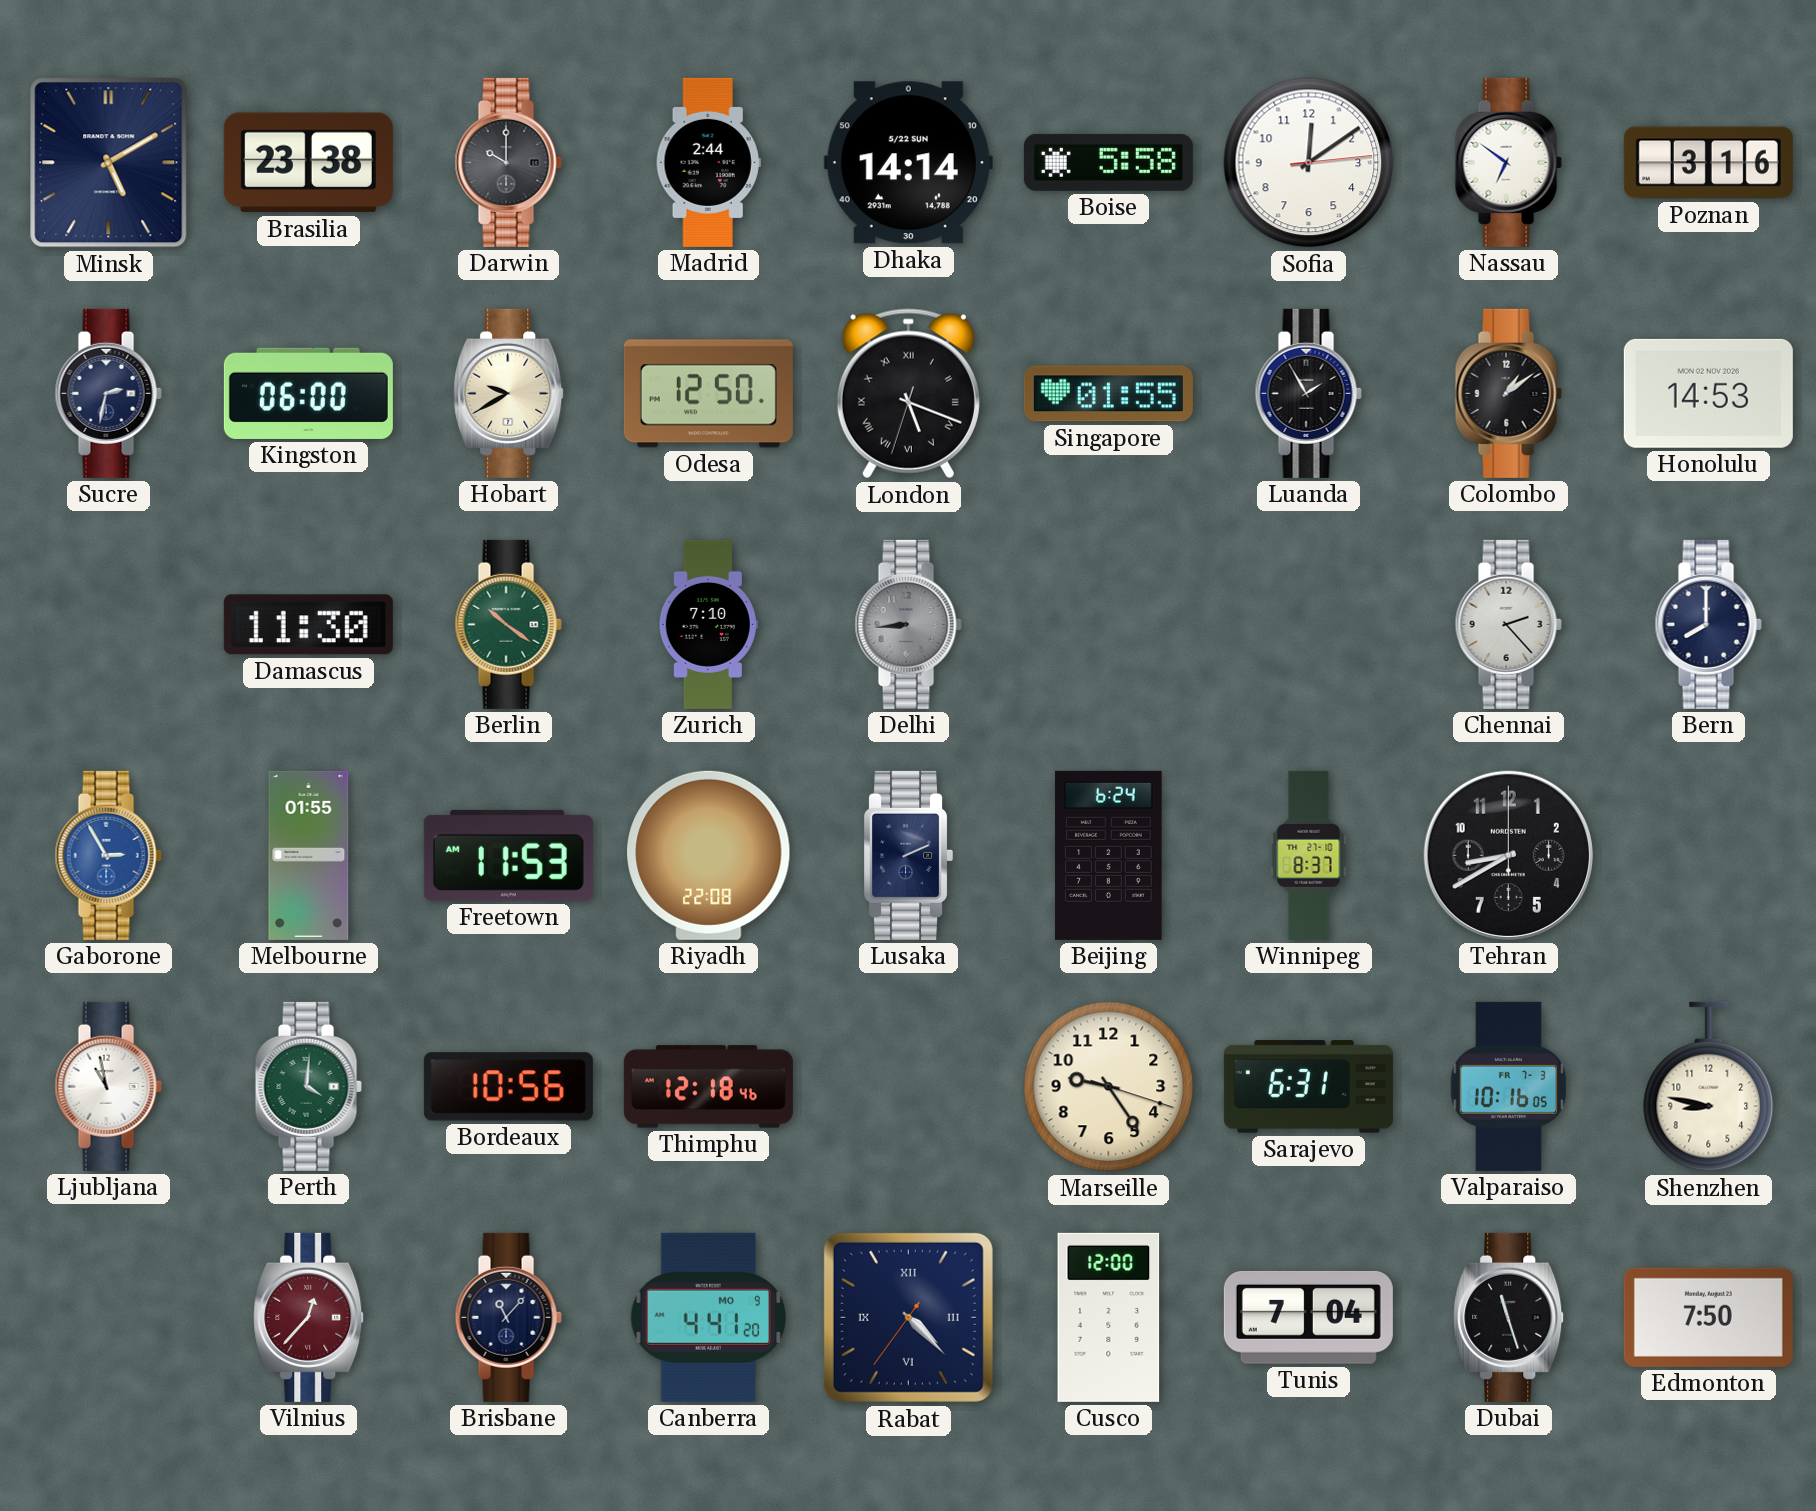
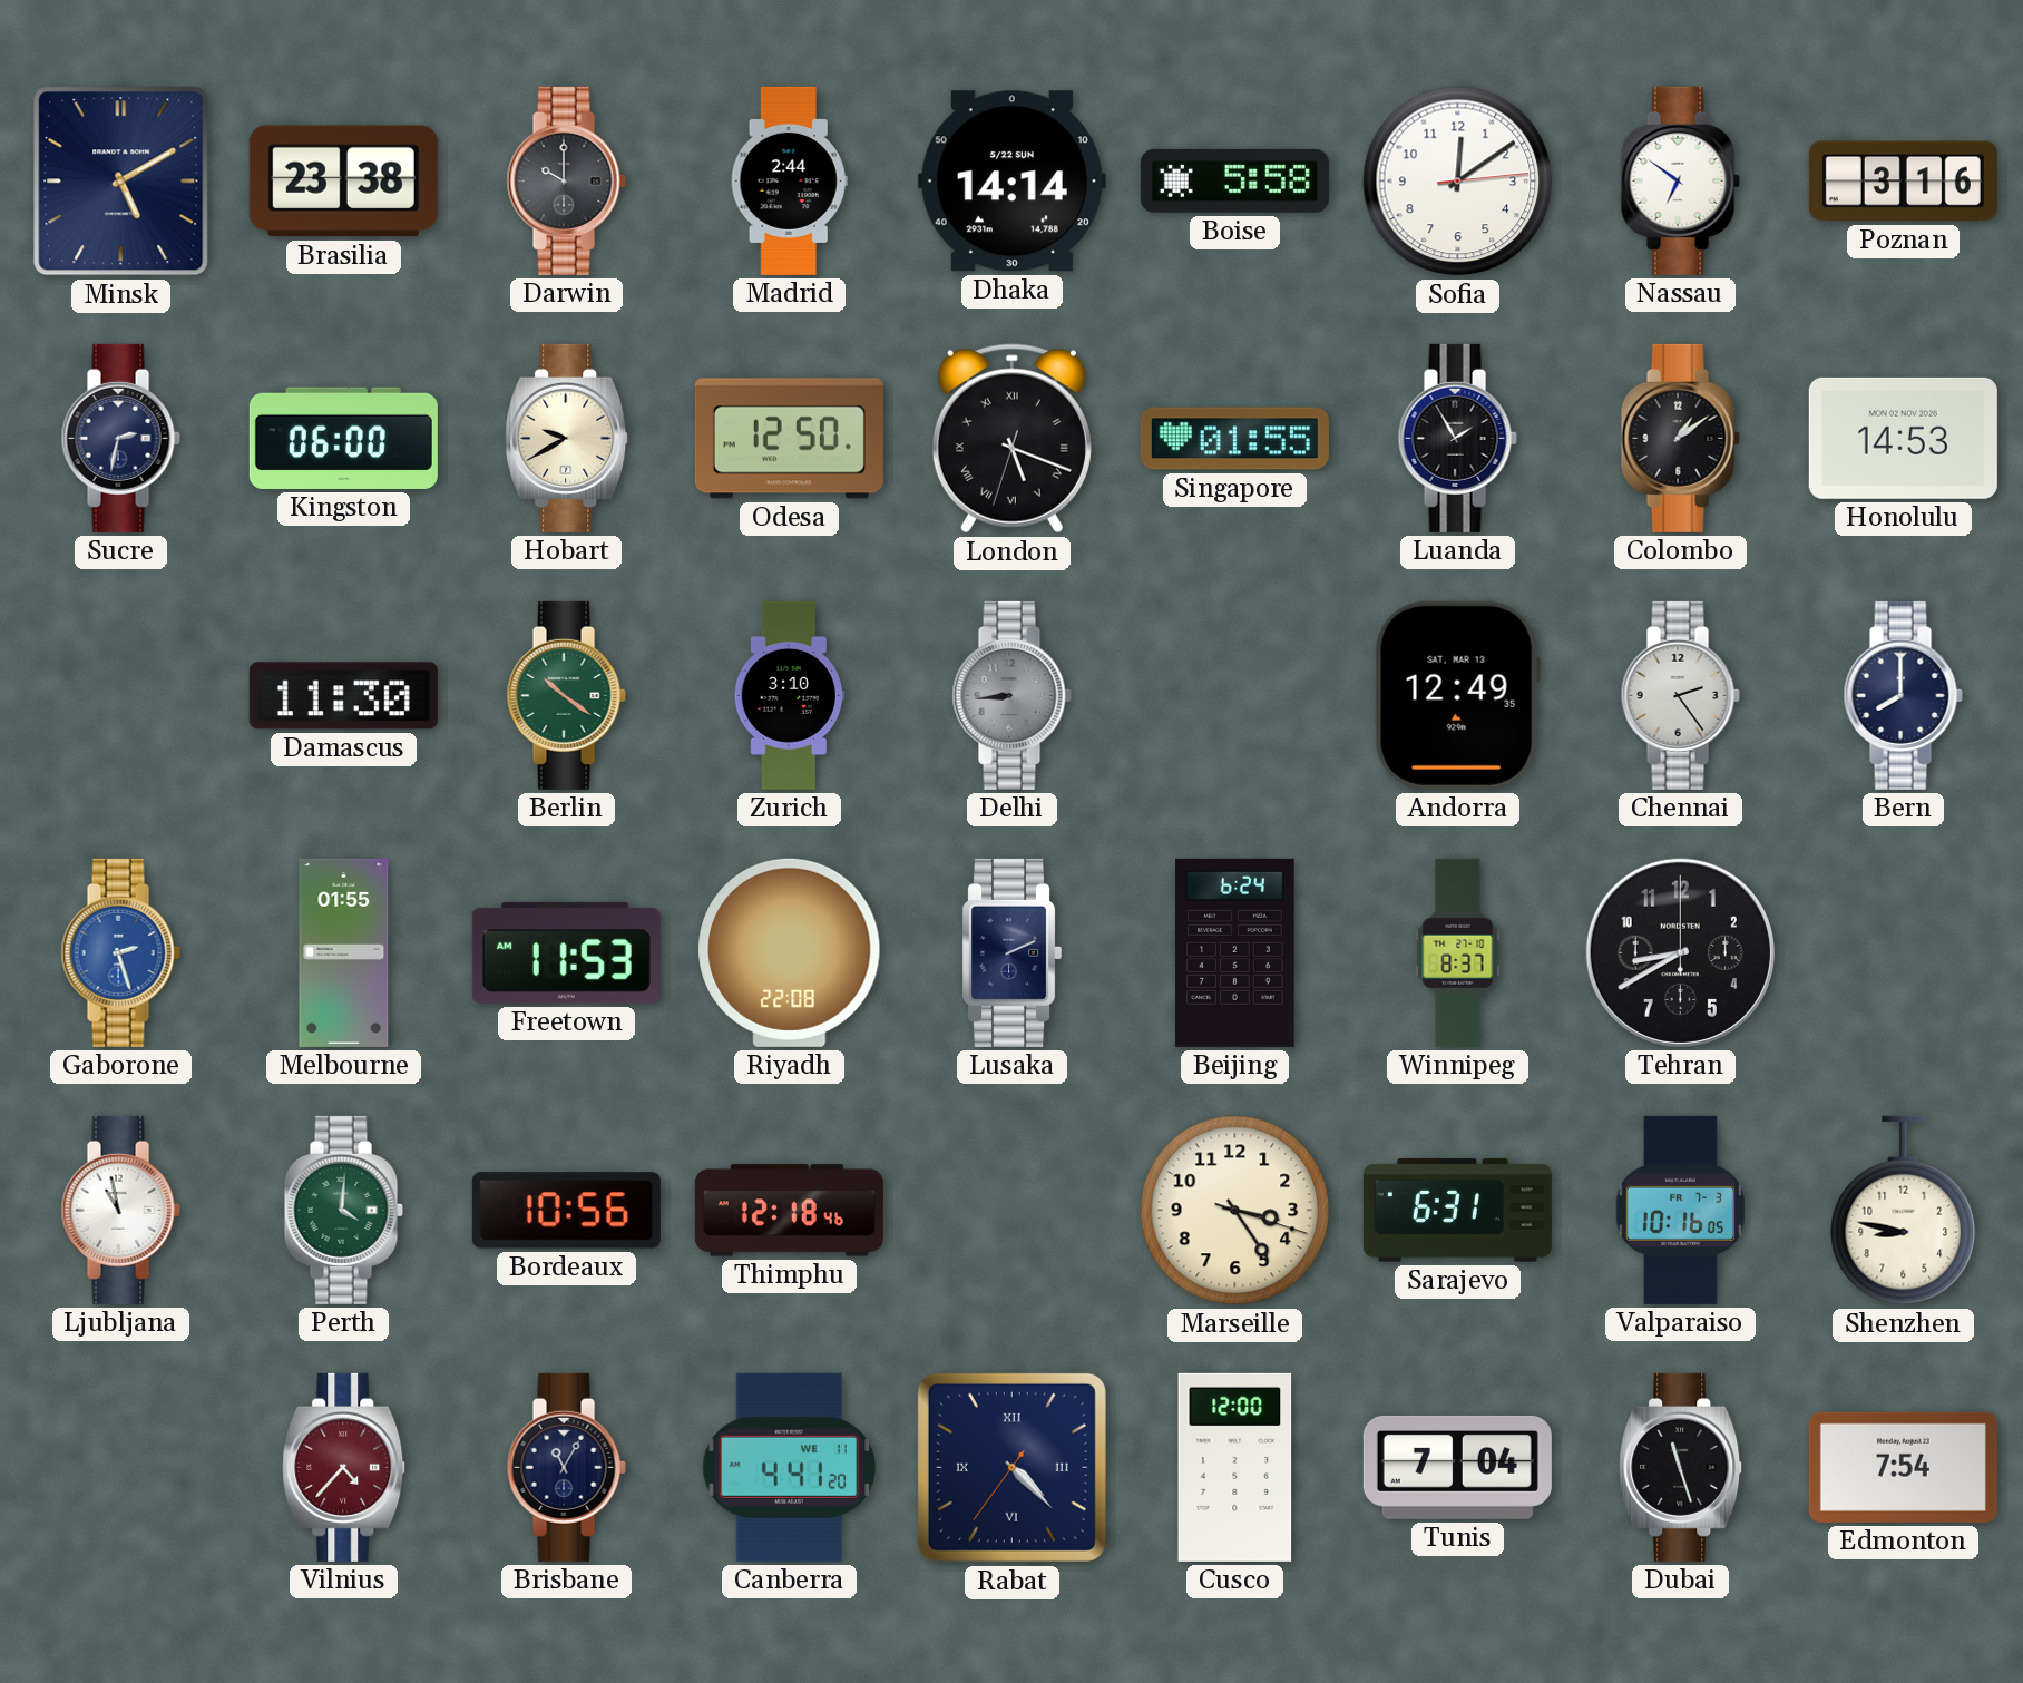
Zurich: 7:10 -> 3:10 (789, 695)
Andorra: none -> 12:49 (1457, 695)
Chennai: 2:23 -> 2:24 (1680, 695)
Gaborone: 2:55 -> 2:27 (120, 952)
Marseille: 9:24 -> 3:24 (1235, 1211)
Vilnius: 12:37 -> 4:37 (344, 1467)
Brisbane: 11:07 -> 11:05 (566, 1467)
Canberra date: MO 9 -> WE 11 (790, 1467)
Edmonton: 7:50 -> 7:54 (1903, 1467)
